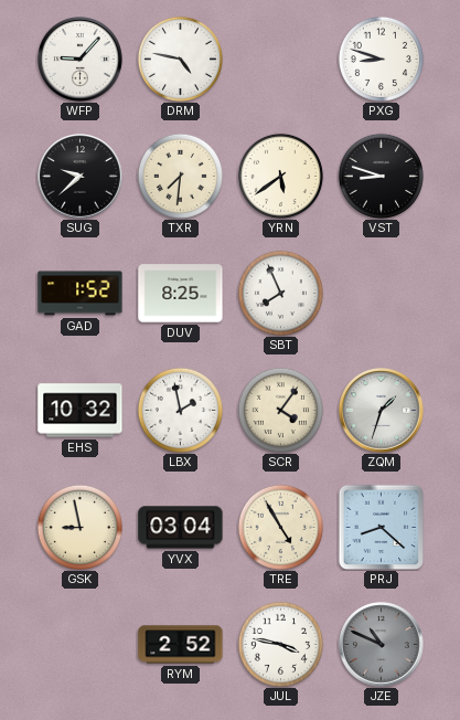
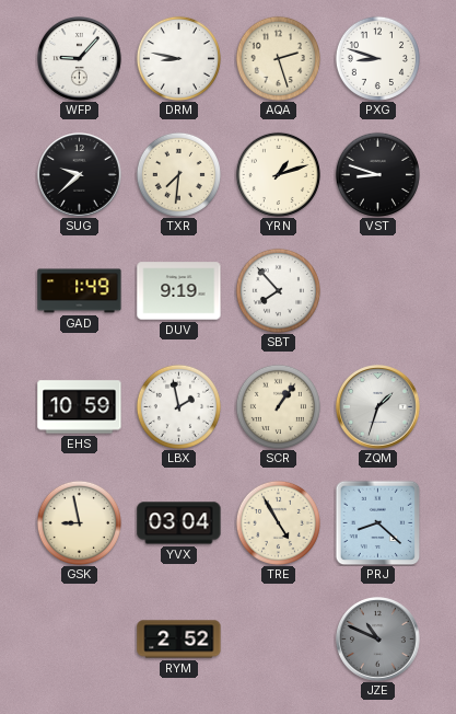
DRM: 4:47 -> 8:47 (178, 58)
AQA: none -> 2:27 (278, 58)
YRN: 5:39 -> 1:12 (278, 174)
GAD: 1:52 -> 1:49 (80, 291)
DUV: 8:25 -> 9:19 (179, 291)
SBT: 7:56 -> 7:53 (278, 290)
EHS: 10:32 -> 10:59 (80, 407)
SCR: 4:06 -> 1:06 (278, 406)
JUL: 3:47 -> none (280, 644)
